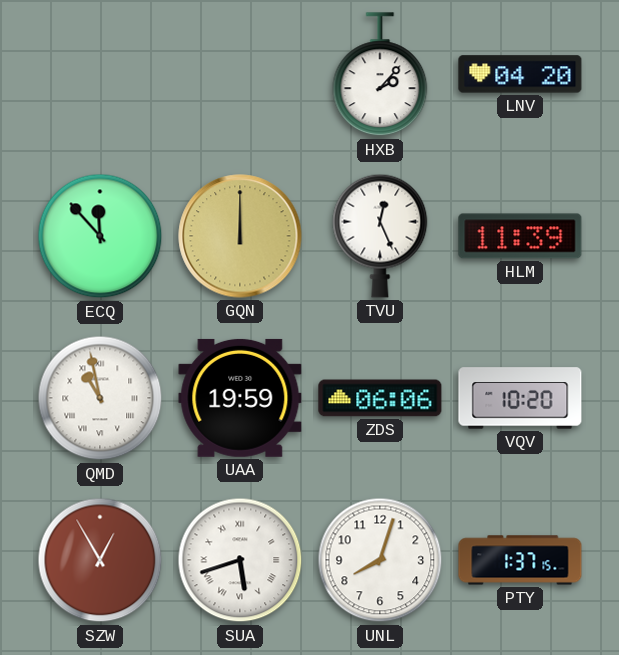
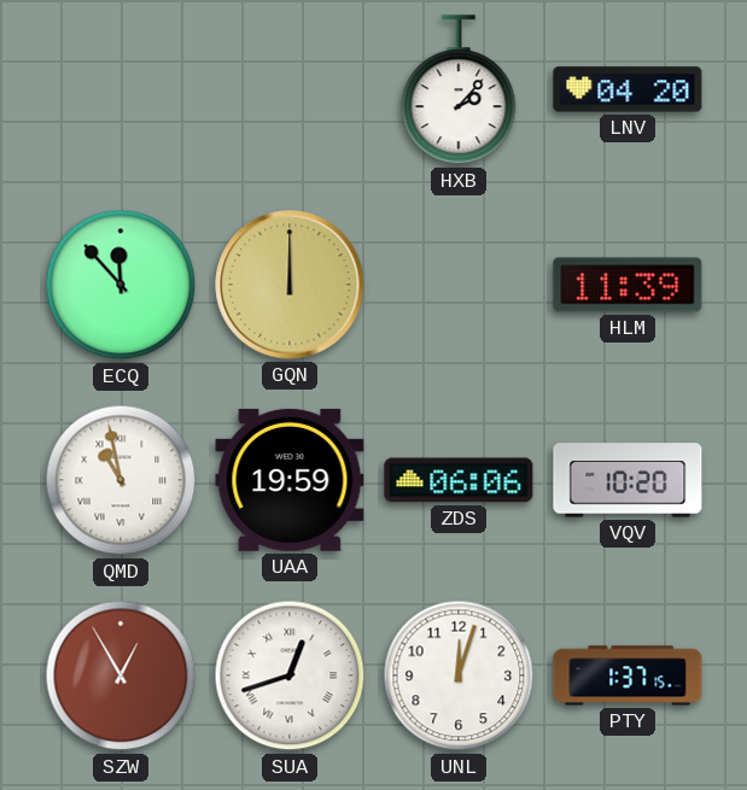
TVU: 12:26 -> none (380, 236)
SUA: 5:42 -> 12:42 (290, 675)
UNL: 8:03 -> 12:03 (459, 675)
